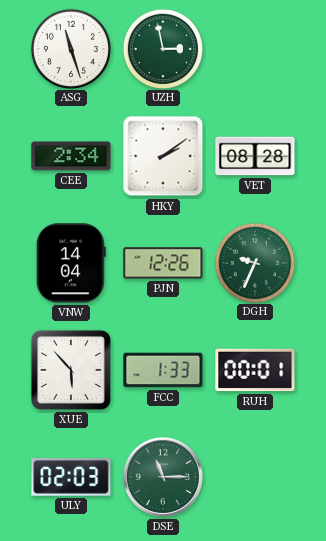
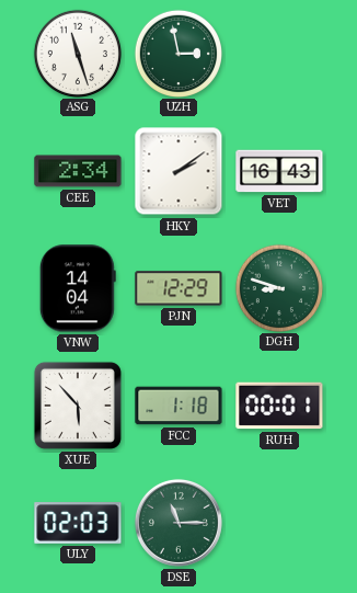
VET: 08:28 -> 16:43 (279, 171)
PJN: 12:26 -> 12:29 (178, 288)
DGH: 9:34 -> 8:48 (278, 287)
FCC: 1:33 -> 1:18 (178, 406)
